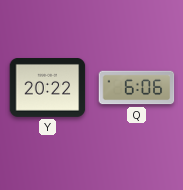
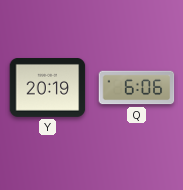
Y: 20:22 -> 20:19 (48, 88)
